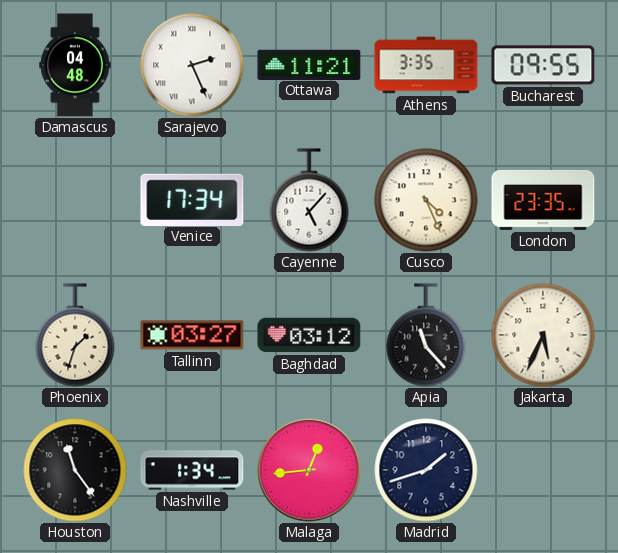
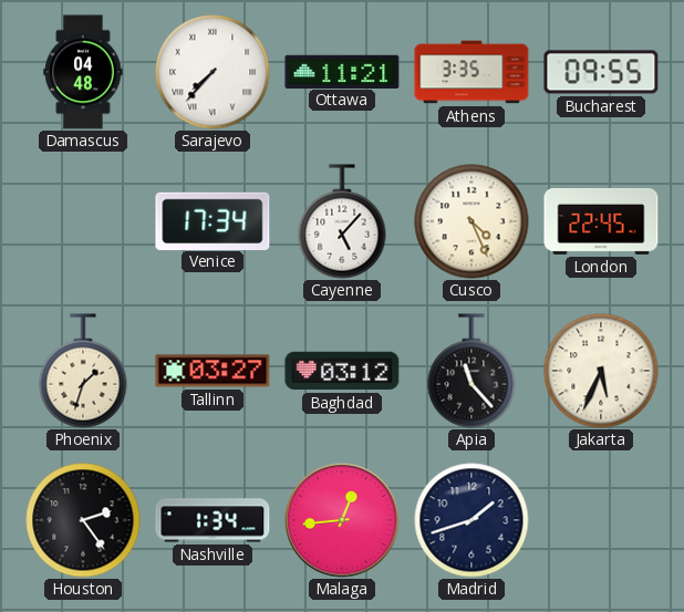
Sarajevo: 2:26 -> 7:37 (213, 72)
London: 23:35 -> 22:45 (601, 221)
Houston: 11:24 -> 2:24 (83, 520)
